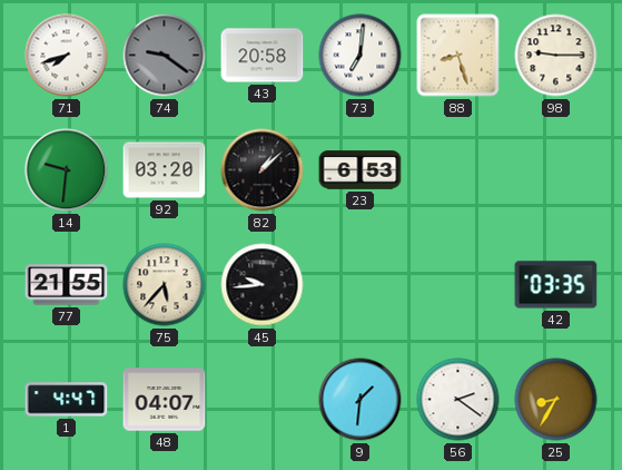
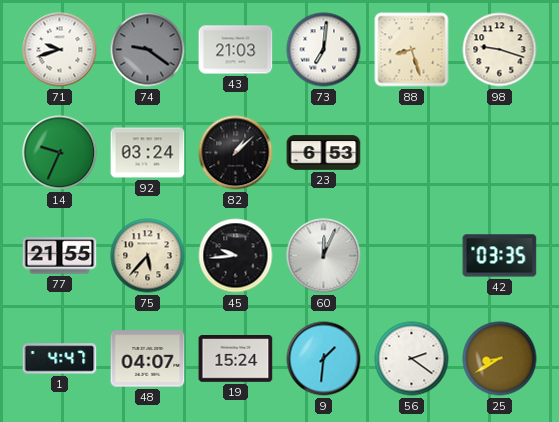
71: 7:42 -> 9:42 (60, 50)
43: 20:58 -> 21:03 (236, 50)
98: 9:15 -> 9:18 (500, 50)
14: 9:31 -> 9:34 (60, 153)
92: 03:20 -> 03:24 (148, 153)
60: none -> 12:04 (324, 256)
19: none -> 15:24 (236, 359)
25: 8:35 -> 8:40 (500, 359)
